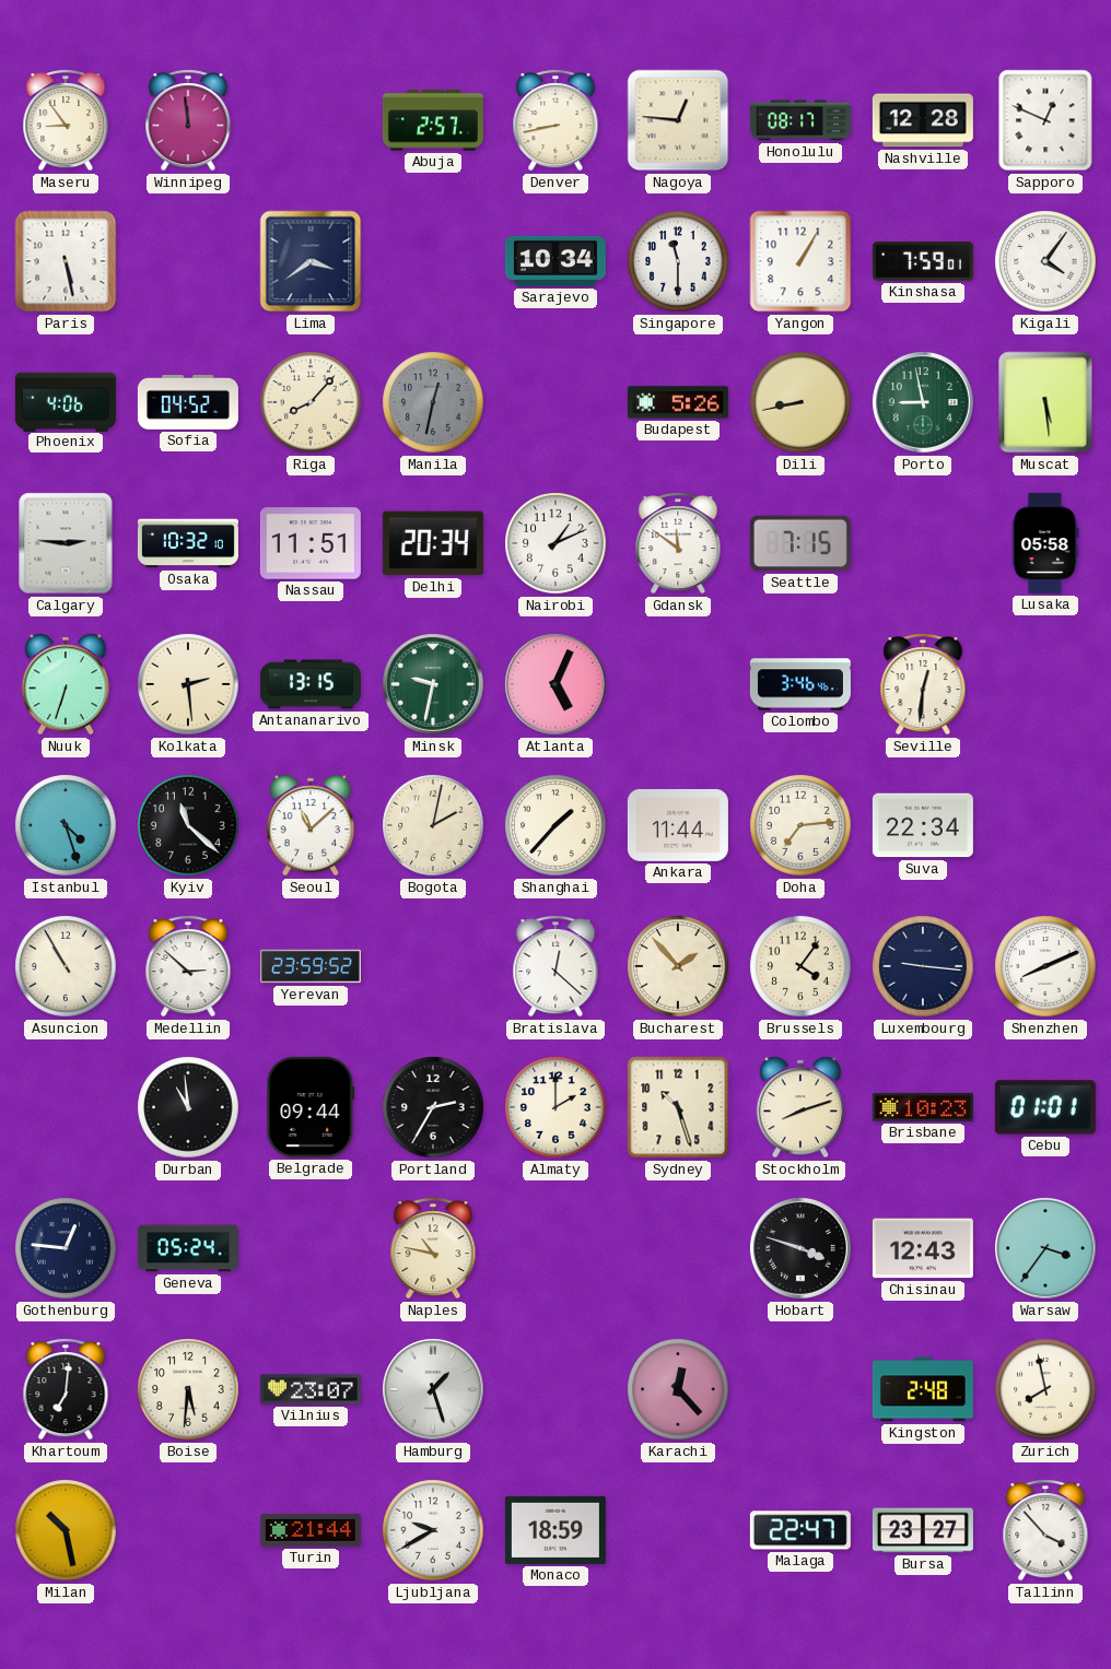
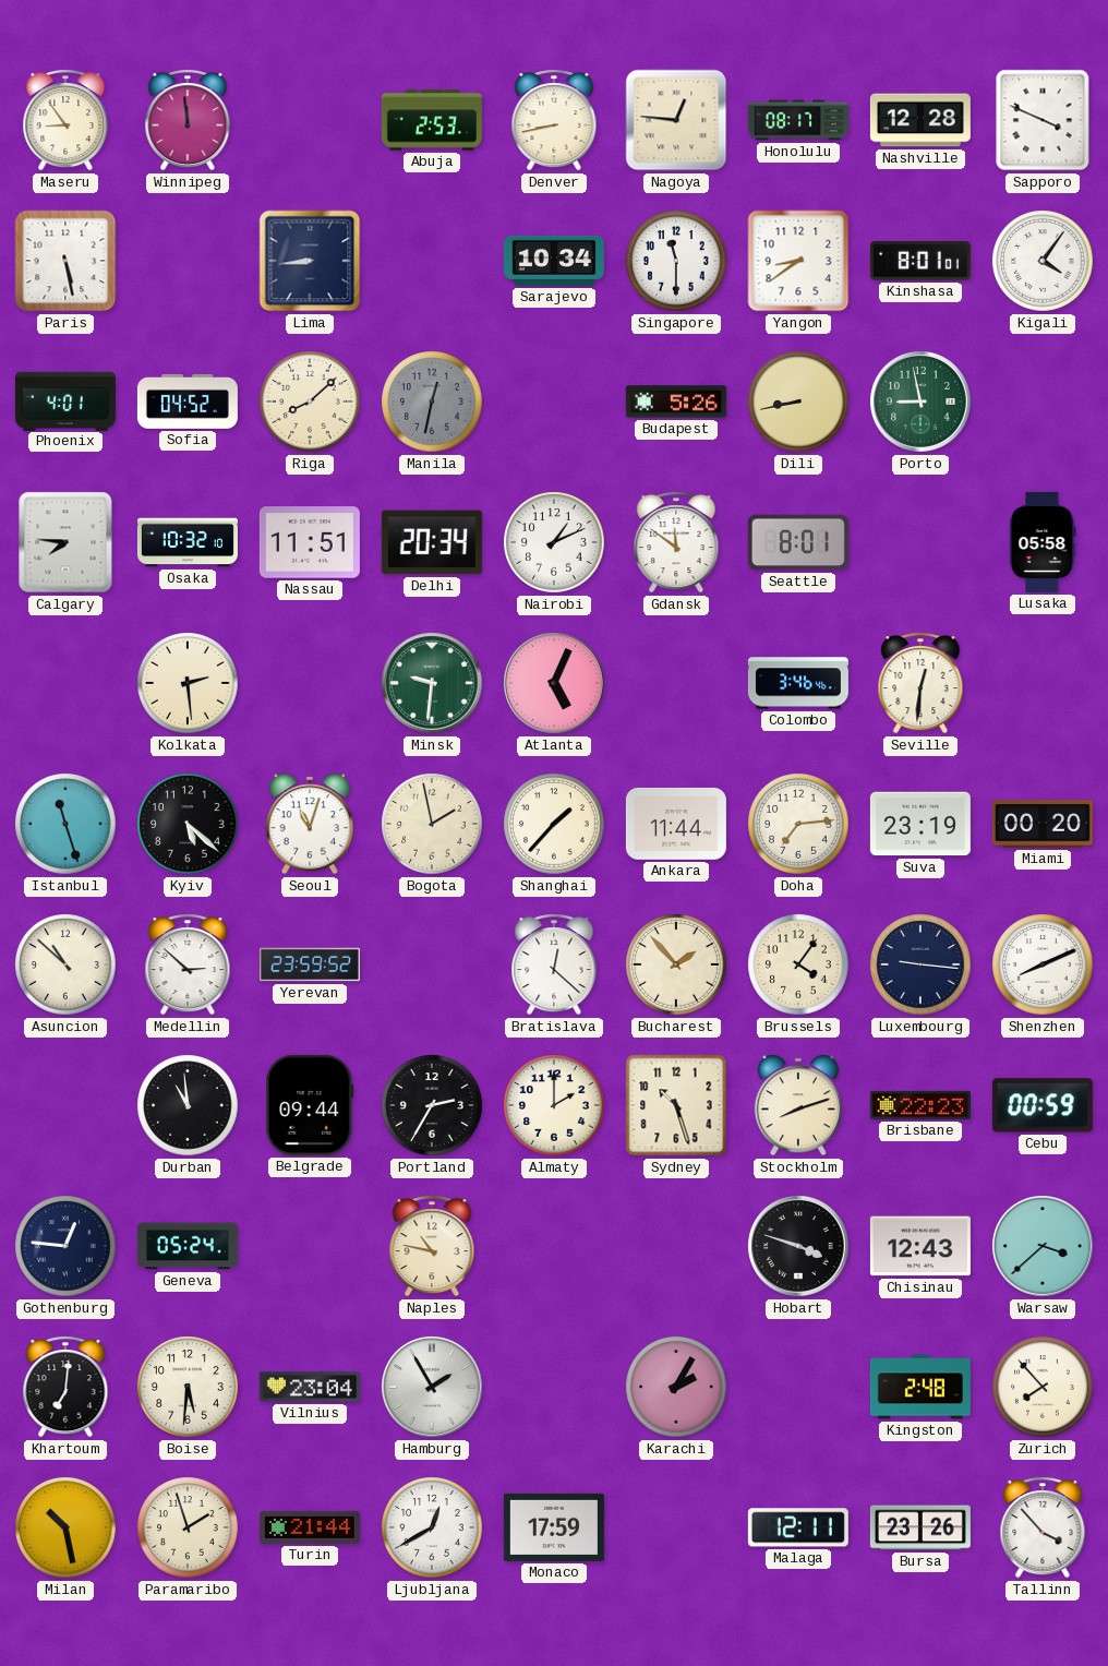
Abuja: 2:57 -> 2:53 (432, 120)
Sapporo: 12:49 -> 3:49 (1043, 120)
Lima: 3:39 -> 8:44 (310, 261)
Yangon: 1:05 -> 8:39 (798, 261)
Kinshasa: 7:59 -> 8:01 (920, 261)
Phoenix: 4:06 -> 4:01 (65, 400)
Riga: 8:07 -> 8:08 (310, 401)
Muscat: 5:29 -> none (1045, 402)
Calgary: 2:46 -> 7:46 (65, 542)
Seattle: 7:15 -> 8:01 (798, 542)
Nuuk: 6:33 -> none (66, 684)
Antananarivo: 13:15 -> none (311, 684)
Minsk: 9:32 -> 9:31 (433, 684)
Istanbul: 4:27 -> 11:27 (65, 824)
Kyiv: 11:22 -> 5:22 (188, 824)
Seoul: 11:08 -> 11:03 (310, 824)
Bogota: 2:02 -> 1:58 (432, 824)
Suva: 22:34 -> 23:19 (920, 824)
Miami: none -> 00:20 (1043, 824)
Asuncion: 10:55 -> 10:52 (65, 964)
Brisbane: 10:23 -> 22:23 (920, 1105)
Cebu: 01:01 -> 00:59 (1043, 1105)
Warsaw: 3:36 -> 3:38 (1044, 1247)
Vilnius: 23:07 -> 23:04 (310, 1387)
Hamburg: 1:27 -> 1:55 (433, 1388)
Karachi: 12:23 -> 2:05 (676, 1387)
Zurich: 7:58 -> 7:53 (1043, 1387)
Paramaribo: none -> 1:57 (188, 1527)
Ljubljana: 9:40 -> 12:40 (432, 1527)
Monaco: 18:59 -> 17:59 (554, 1527)
Malaga: 22:47 -> 12:11 (798, 1527)
Bursa: 23:27 -> 23:26 (920, 1527)
